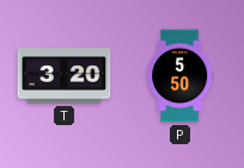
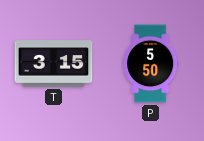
T: 3:20 -> 3:15 (54, 64)
